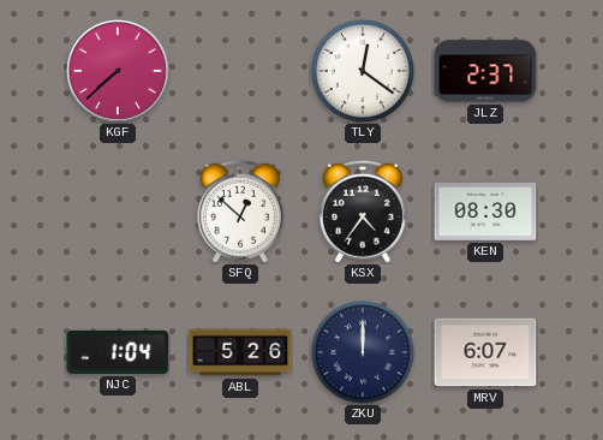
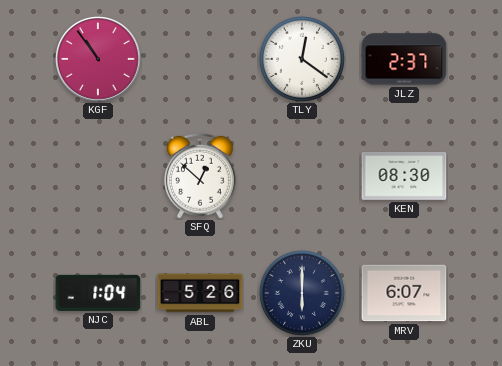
KGF: 7:38 -> 10:54 (99, 60)
KSX: 4:36 -> none (363, 212)
ZKU: 12:00 -> 6:00 (302, 293)
